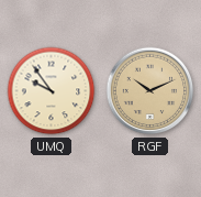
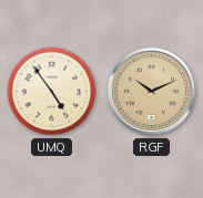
UMQ: 9:54 -> 4:54 (52, 92)
